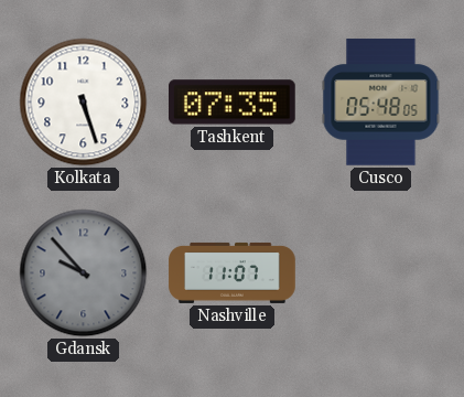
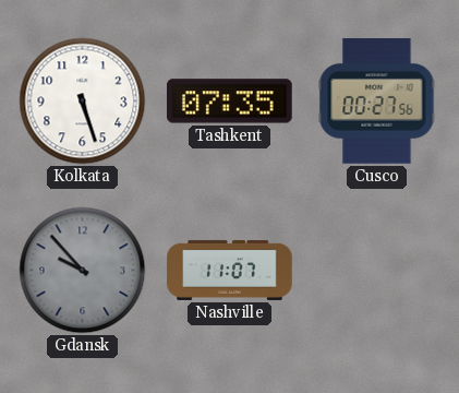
Cusco: 05:48 -> 00:27 (377, 102)
